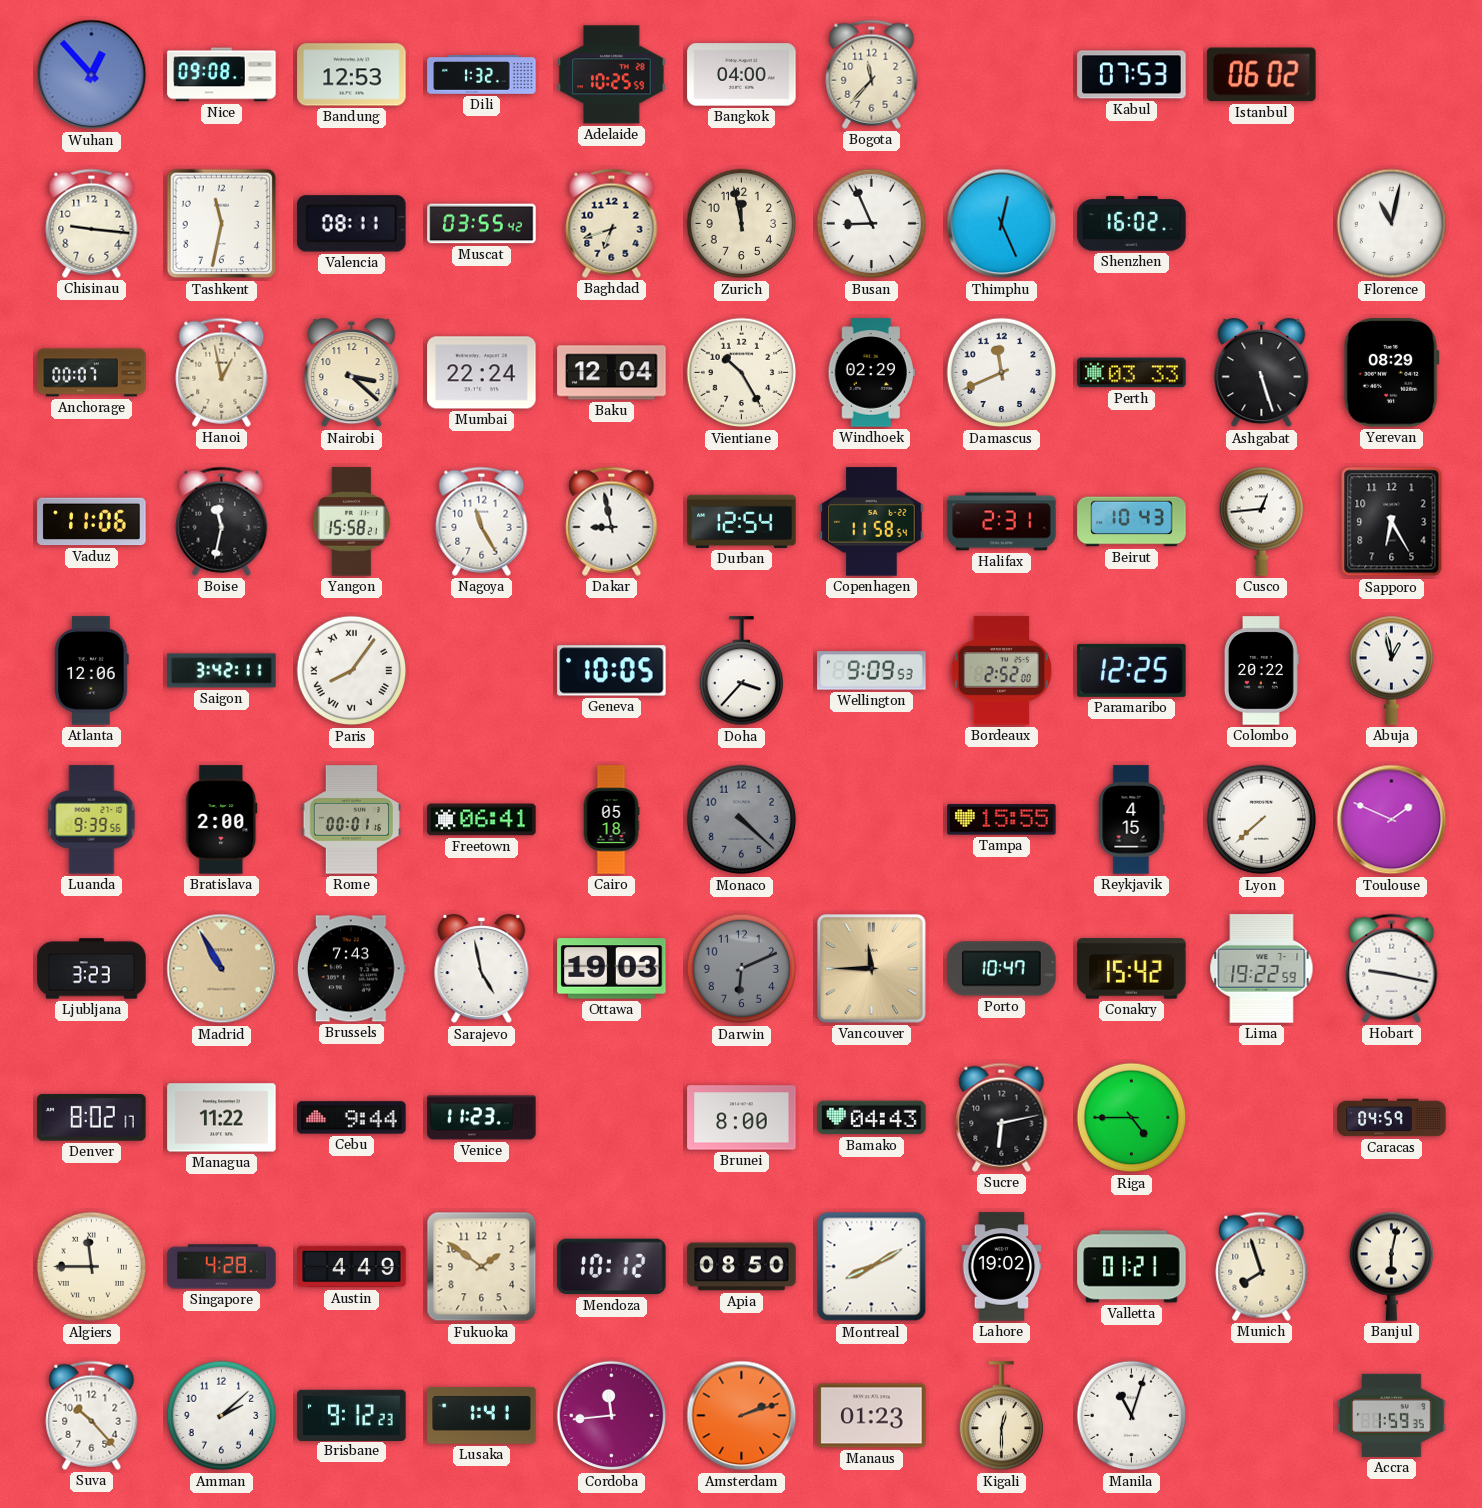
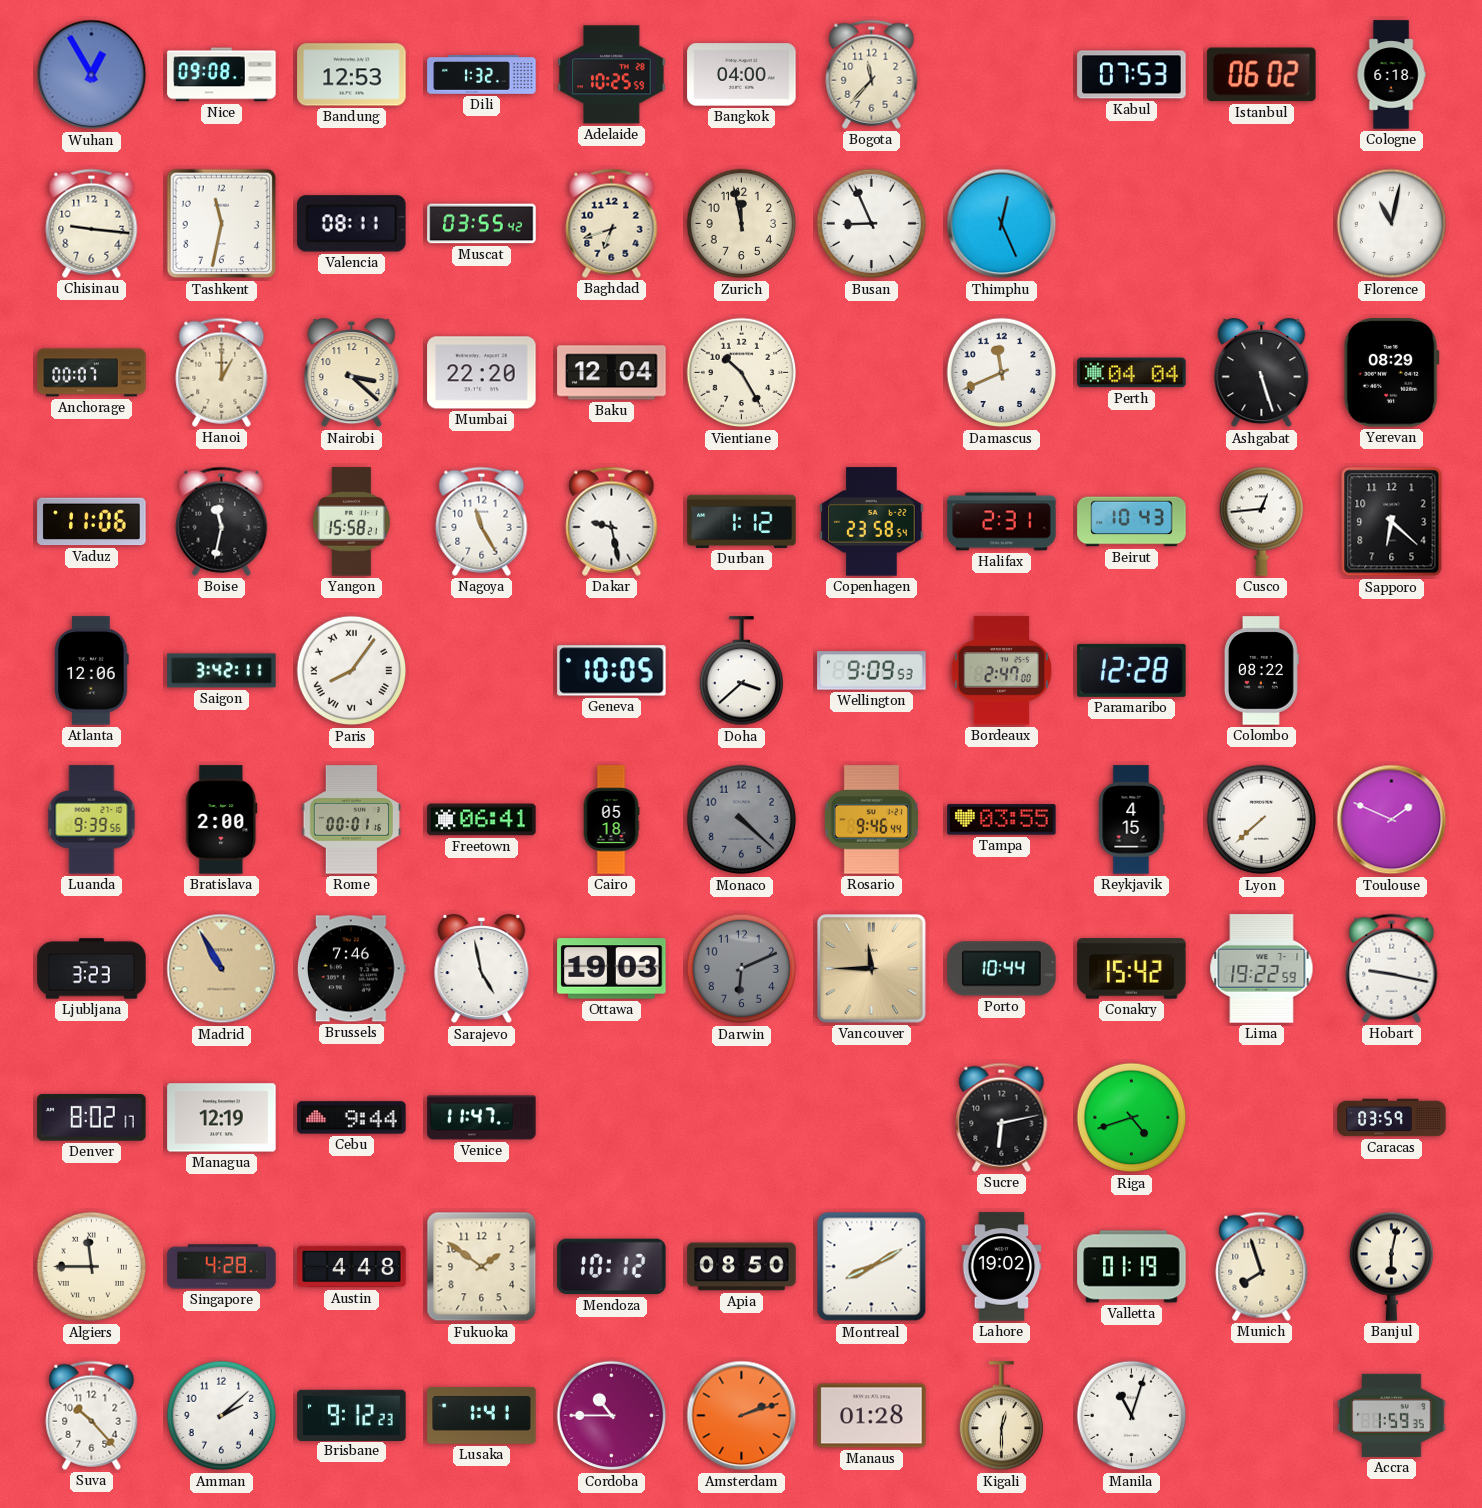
Wuhan: 12:53 -> 12:55 (92, 75)
Cologne: none -> 6:18 (1391, 75)
Shenzhen: 16:02 -> none (1132, 224)
Hanoi: 12:58 -> 1:00 (222, 372)
Mumbai: 22:24 -> 22:20 (482, 373)
Windhoek: 02:29 -> none (871, 373)
Perth: 03:33 -> 04:04 (1132, 373)
Dakar: 8:58 -> 9:28 (612, 521)
Durban: 12:54 -> 1:12 (742, 521)
Copenhagen: 11:58 -> 23:58 (872, 522)
Sapporo: 6:25 -> 6:22 (1392, 522)
Doha: 3:37 -> 3:38 (741, 671)
Bordeaux: 2:52 -> 2:47 (1001, 671)
Paramaribo: 12:25 -> 12:28 (1132, 670)
Colombo: 20:22 -> 08:22 (1261, 671)
Abuja: 12:58 -> none (1391, 670)
Rosario: none -> 9:46 (871, 820)
Tampa: 15:55 -> 03:55 (1002, 820)
Brussels: 7:43 -> 7:46 (351, 969)
Porto: 10:47 -> 10:44 (1002, 969)
Managua: 11:22 -> 12:19 (222, 1118)
Venice: 11:23 -> 11:47 (482, 1118)
Brunei: 8:00 -> none (742, 1118)
Bamako: 04:43 -> none (872, 1118)
Riga: 4:45 -> 4:42 (1132, 1118)
Caracas: 04:59 -> 03:59 (1392, 1118)
Austin: 4:49 -> 4:48 (352, 1267)
Valletta: 01:21 -> 01:19 (1132, 1267)
Cordoba: 11:44 -> 10:45 (612, 1416)
Manaus: 01:23 -> 01:28 (872, 1416)
